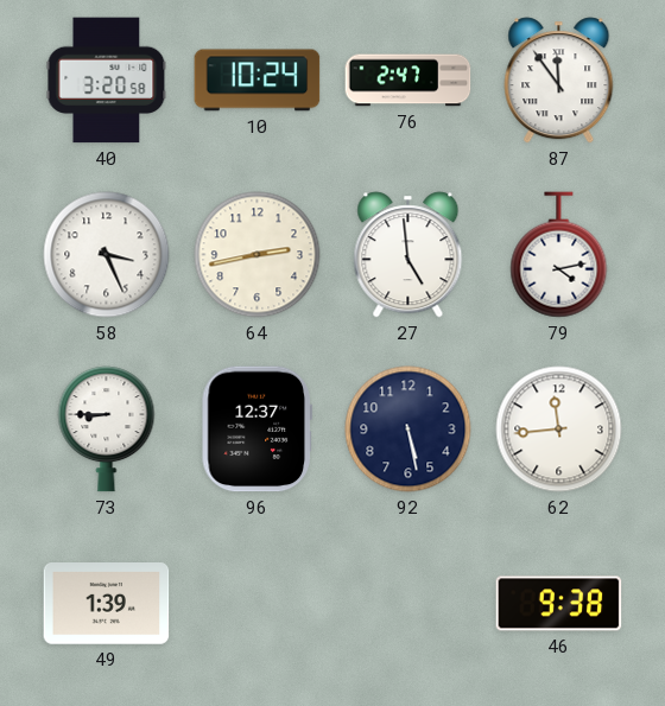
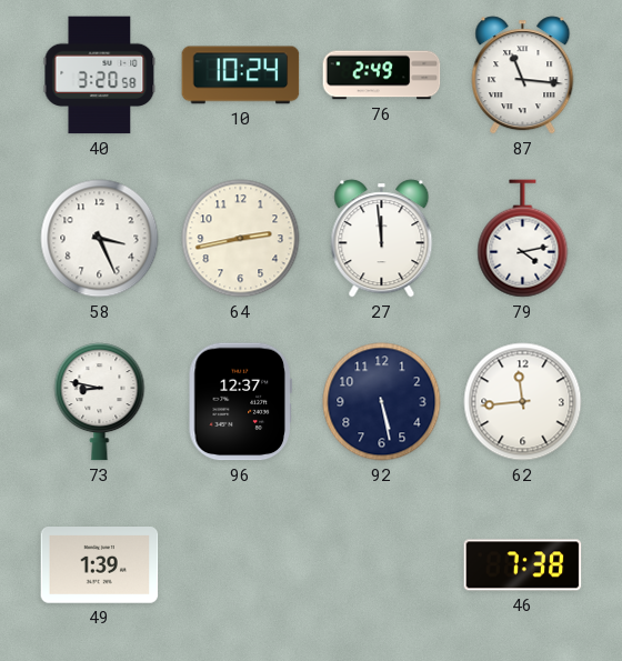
76: 2:47 -> 2:49 (382, 76)
87: 11:54 -> 11:16 (523, 76)
27: 4:59 -> 11:59 (382, 239)
73: 8:45 -> 8:47 (100, 402)
46: 9:38 -> 7:38 (523, 565)
